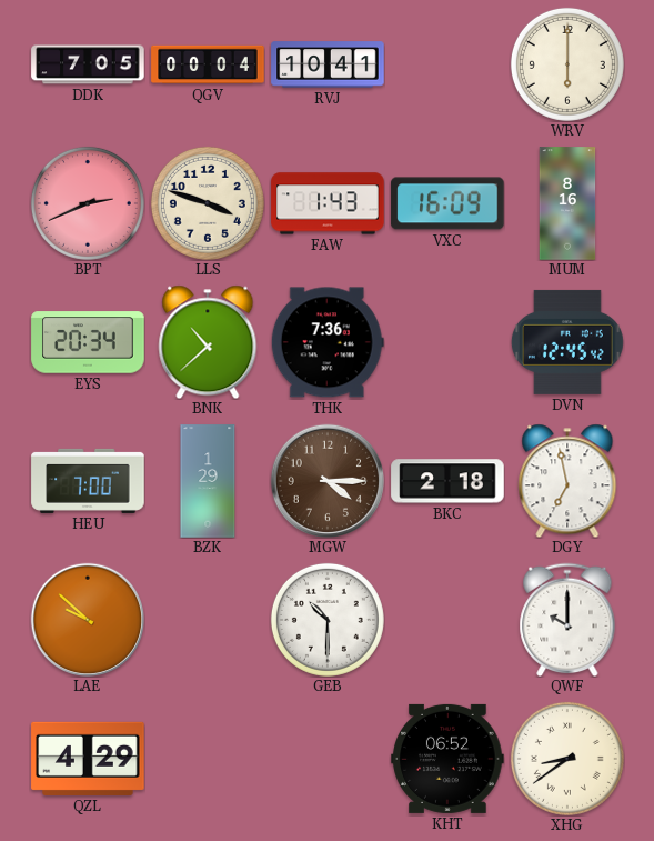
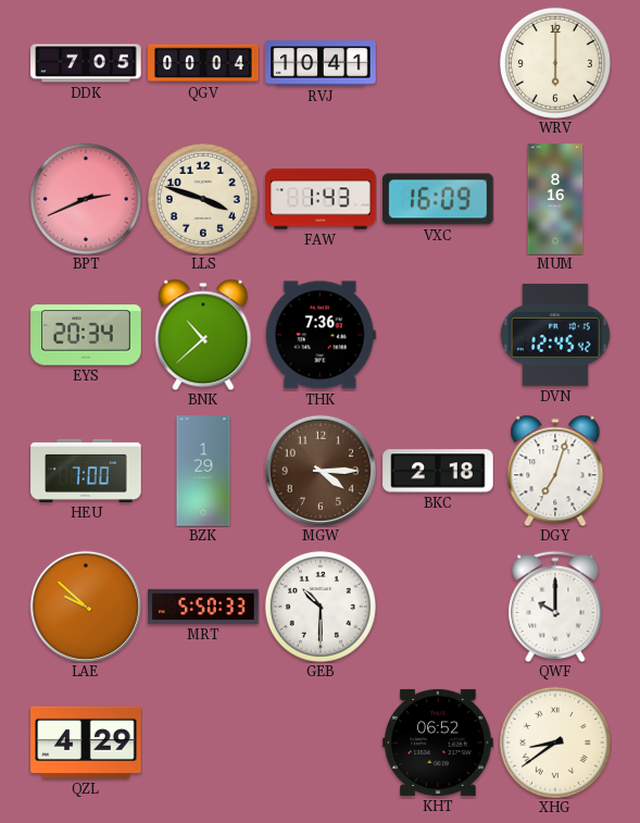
DGY: 6:58 -> 7:03 (555, 471)
MRT: none -> 5:50 (203, 607)
